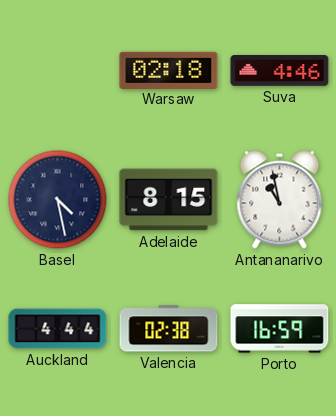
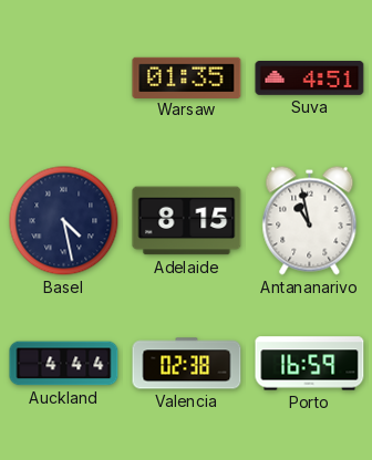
Warsaw: 02:18 -> 01:35 (187, 77)
Suva: 4:46 -> 4:51 (310, 79)
